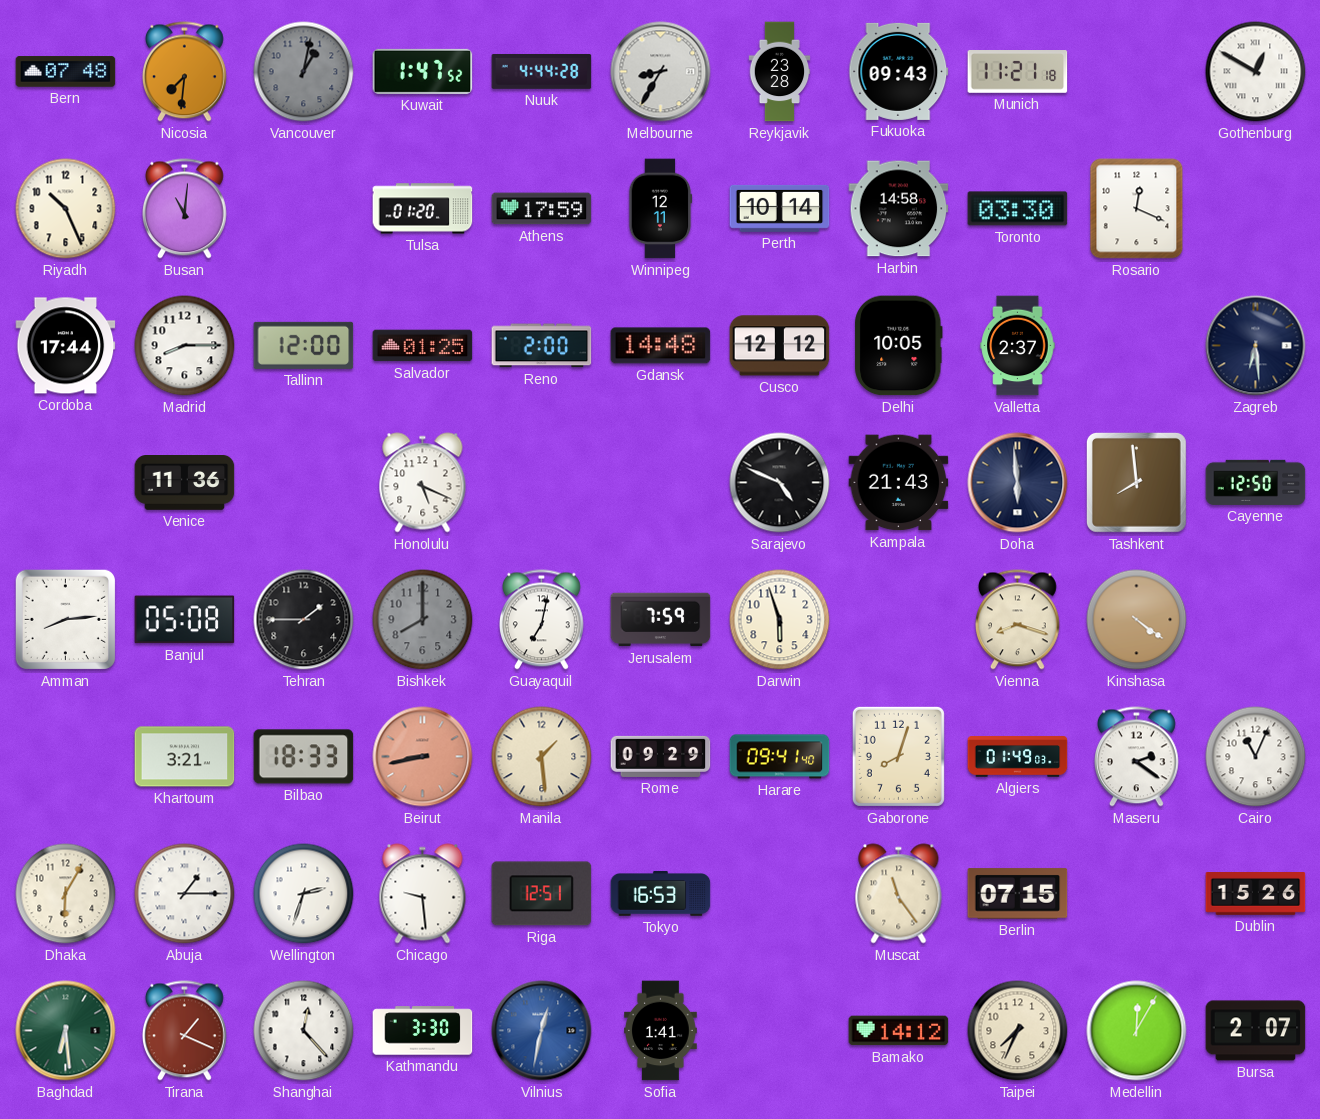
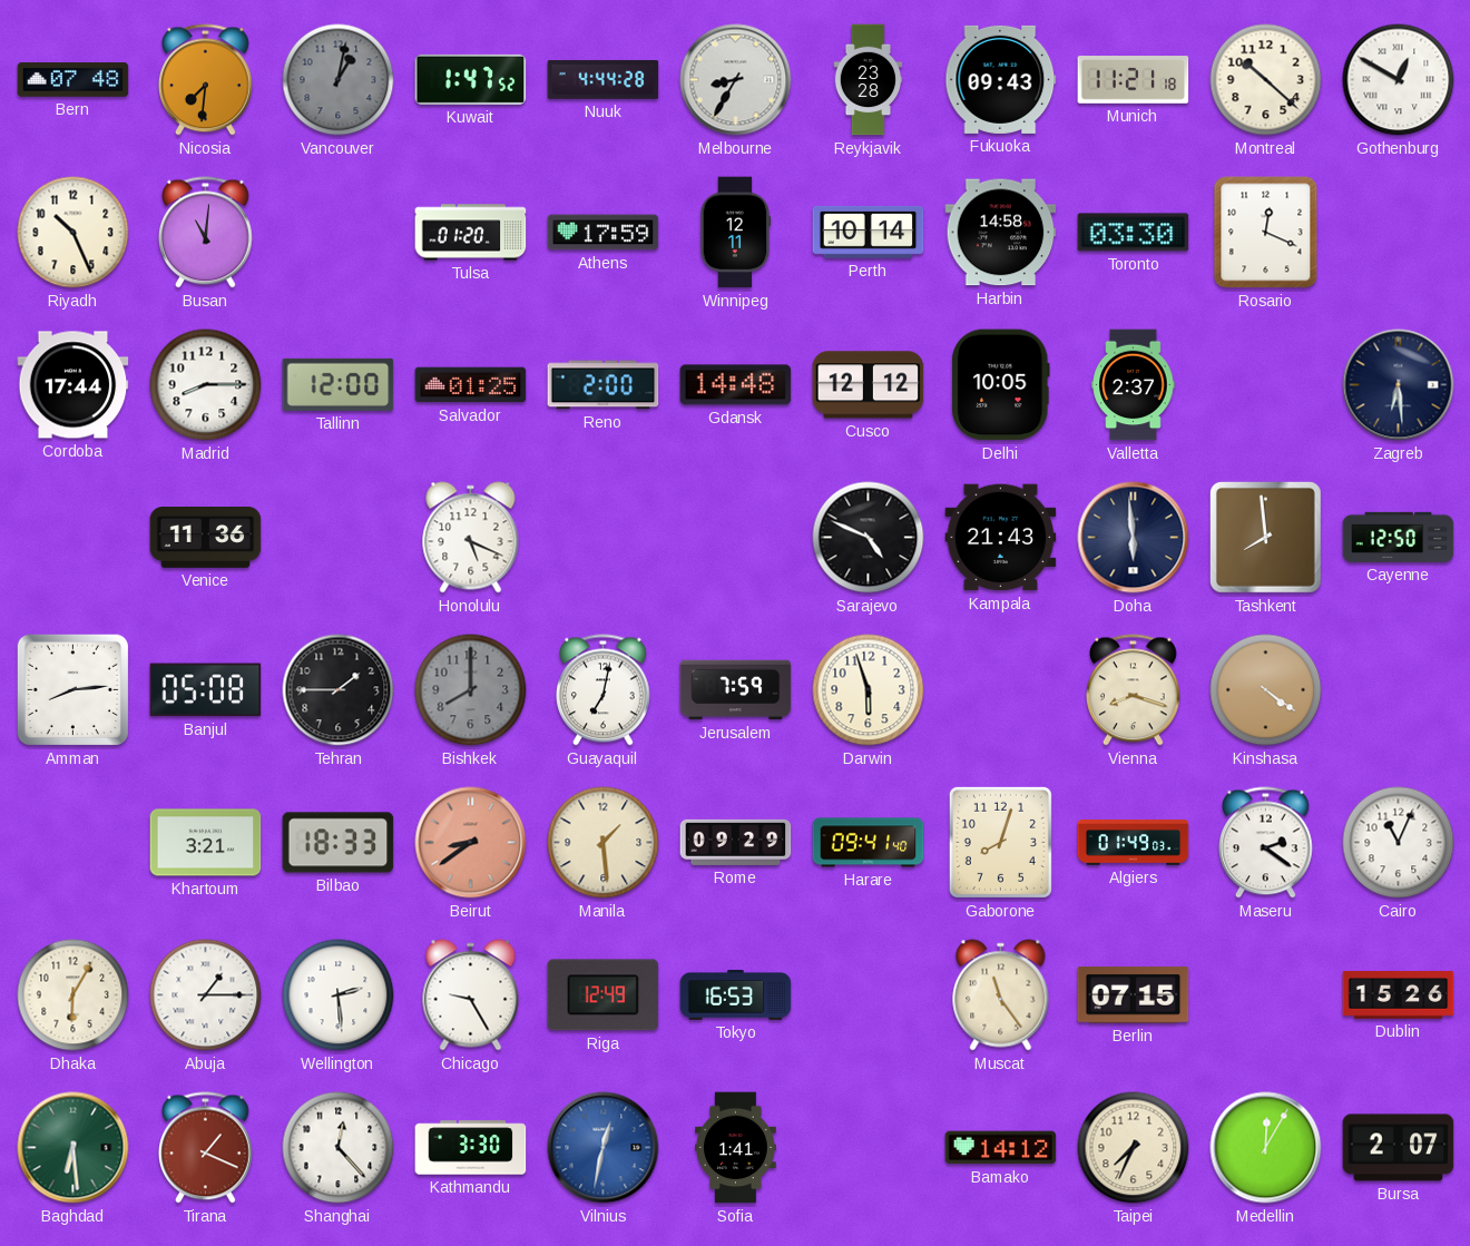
Montreal: none -> 10:22 (1266, 80)
Beirut: 8:43 -> 8:39 (471, 843)
Wellington: 2:33 -> 2:29 (339, 995)
Chicago: 9:29 -> 9:25 (471, 995)
Riga: 12:51 -> 12:49 (604, 995)
